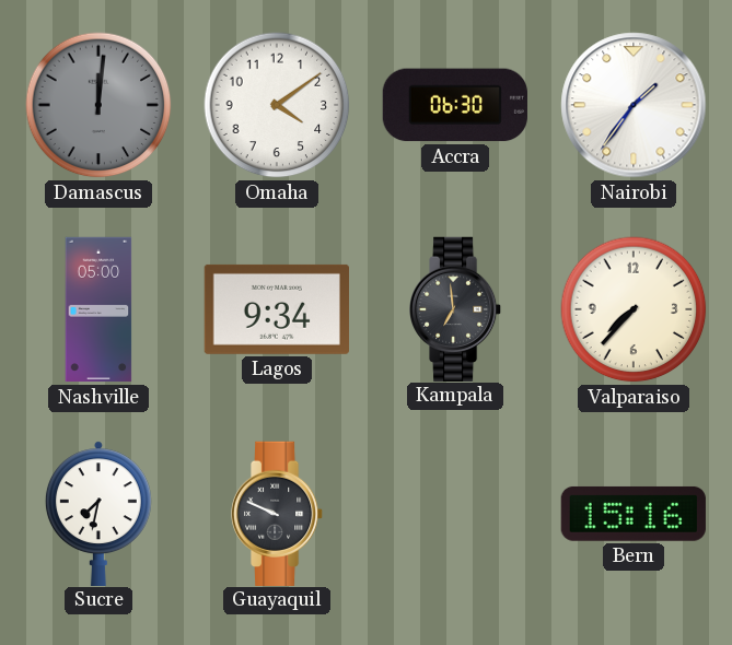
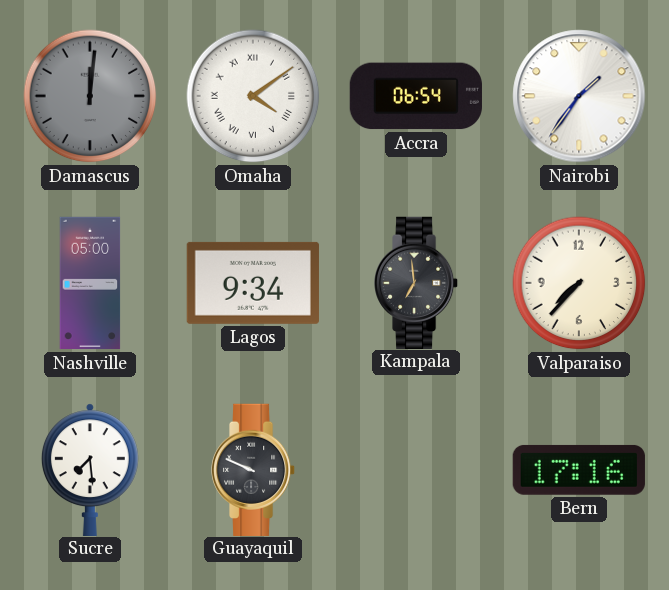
Omaha numerals: Arabic -> Roman (253, 96)
Accra: 06:30 -> 06:54 (416, 96)
Sucre: 7:32 -> 7:29 (90, 469)
Bern: 15:16 -> 17:16 (579, 470)
